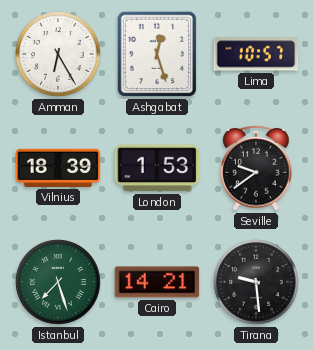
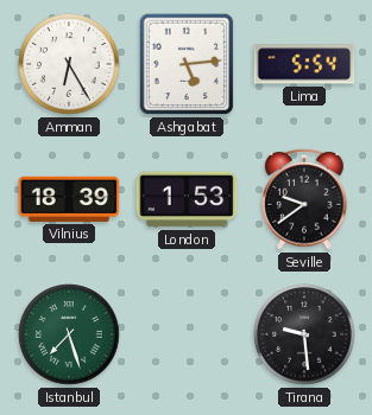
Ashgabat: 12:27 -> 5:14 (187, 64)
Lima: 10:57 -> 5:54 (304, 64)
Cairo: 14:21 -> none (157, 282)
